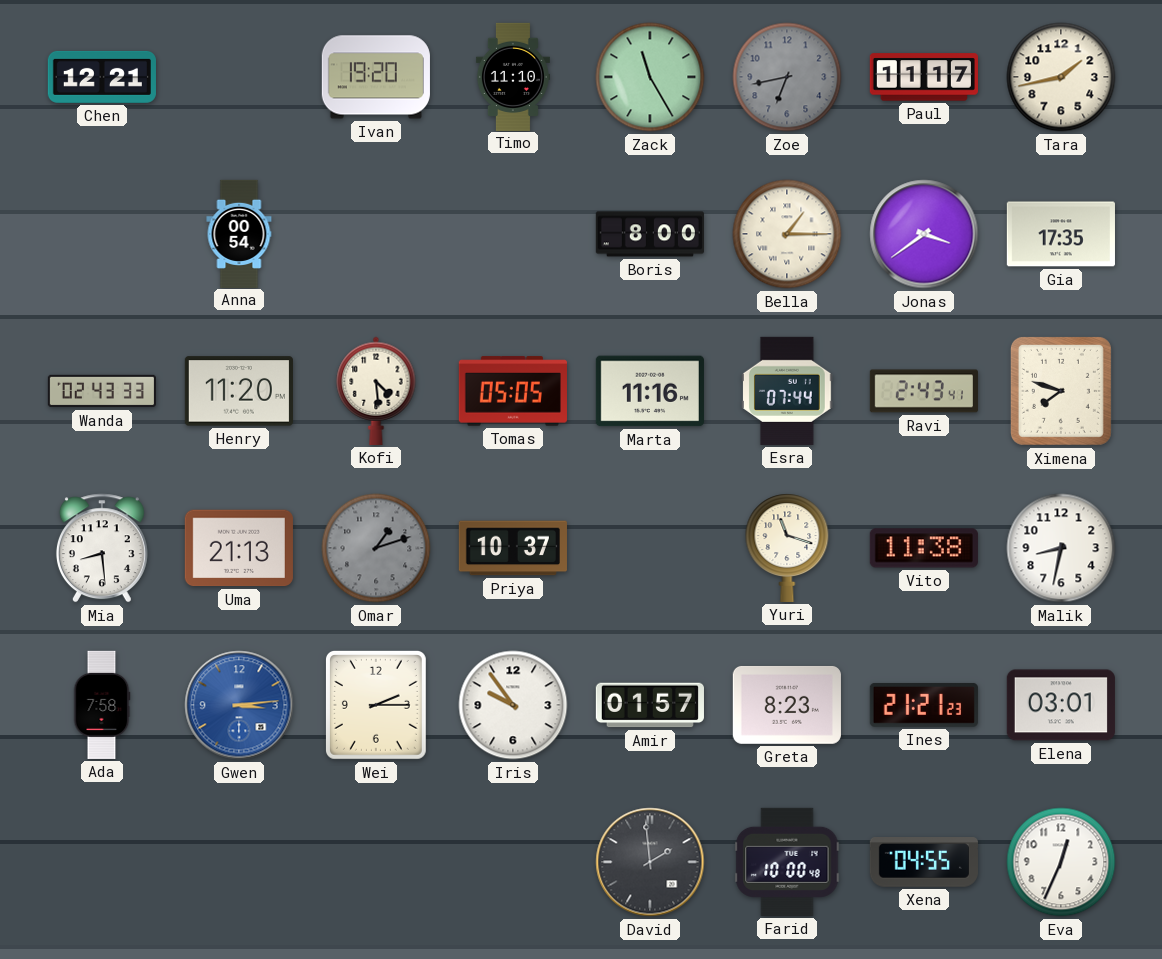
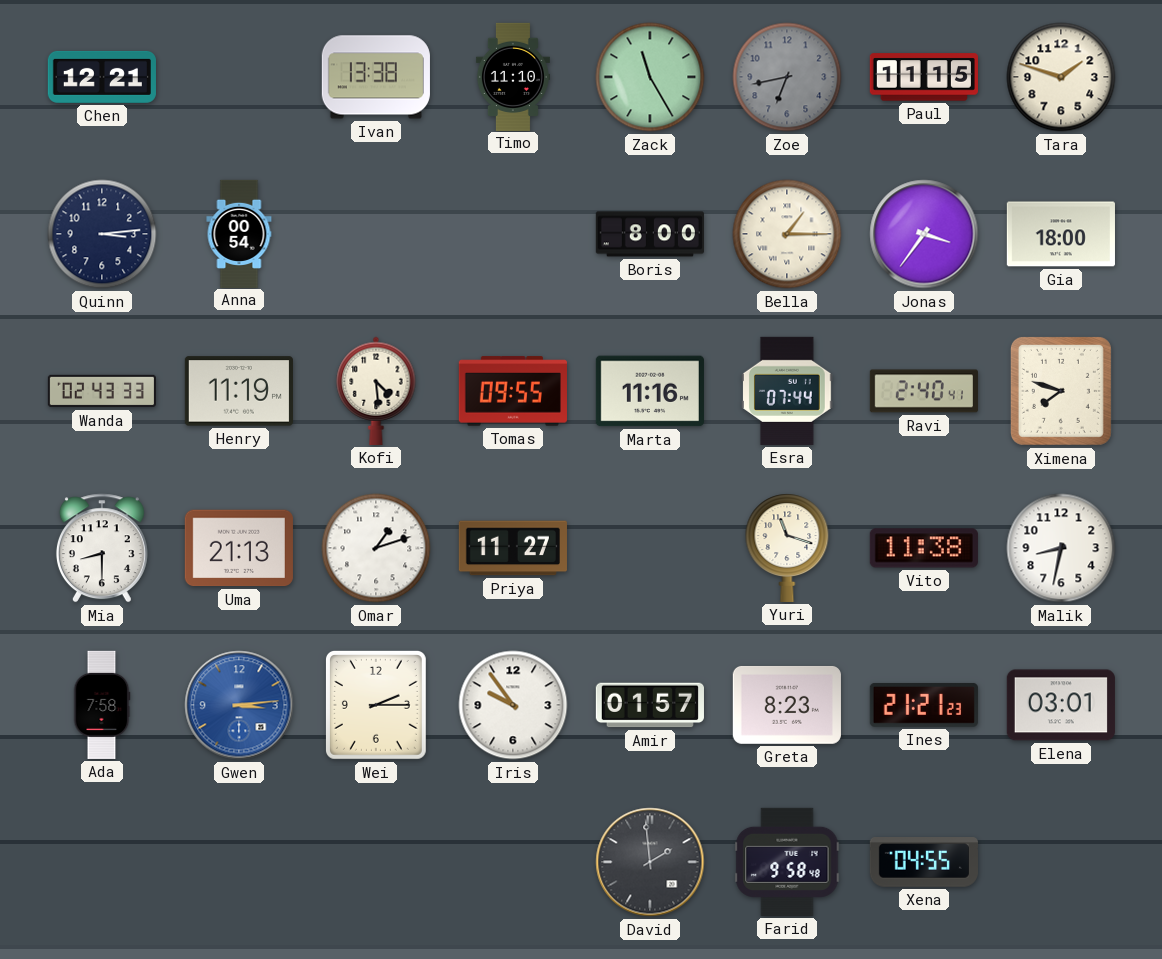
Ivan: 19:20 -> 13:38 (376, 77)
Paul: 11:17 -> 11:15 (924, 77)
Tara: 1:43 -> 1:48 (1061, 77)
Quinn: none -> 3:14 (102, 234)
Jonas: 3:39 -> 3:36 (924, 234)
Gia: 17:35 -> 18:00 (1061, 234)
Henry: 11:20 -> 11:19 (239, 391)
Tomas: 05:05 -> 09:55 (513, 391)
Ravi: 2:43 -> 2:40 (924, 391)
Mia: 8:29 -> 8:30 (102, 548)
Omar dial: grey -> white (376, 548)
Priya: 10:37 -> 11:27 (513, 548)
Farid: 10:00 -> 9:58 (787, 862)
Eva: 12:34 -> none (1061, 862)
